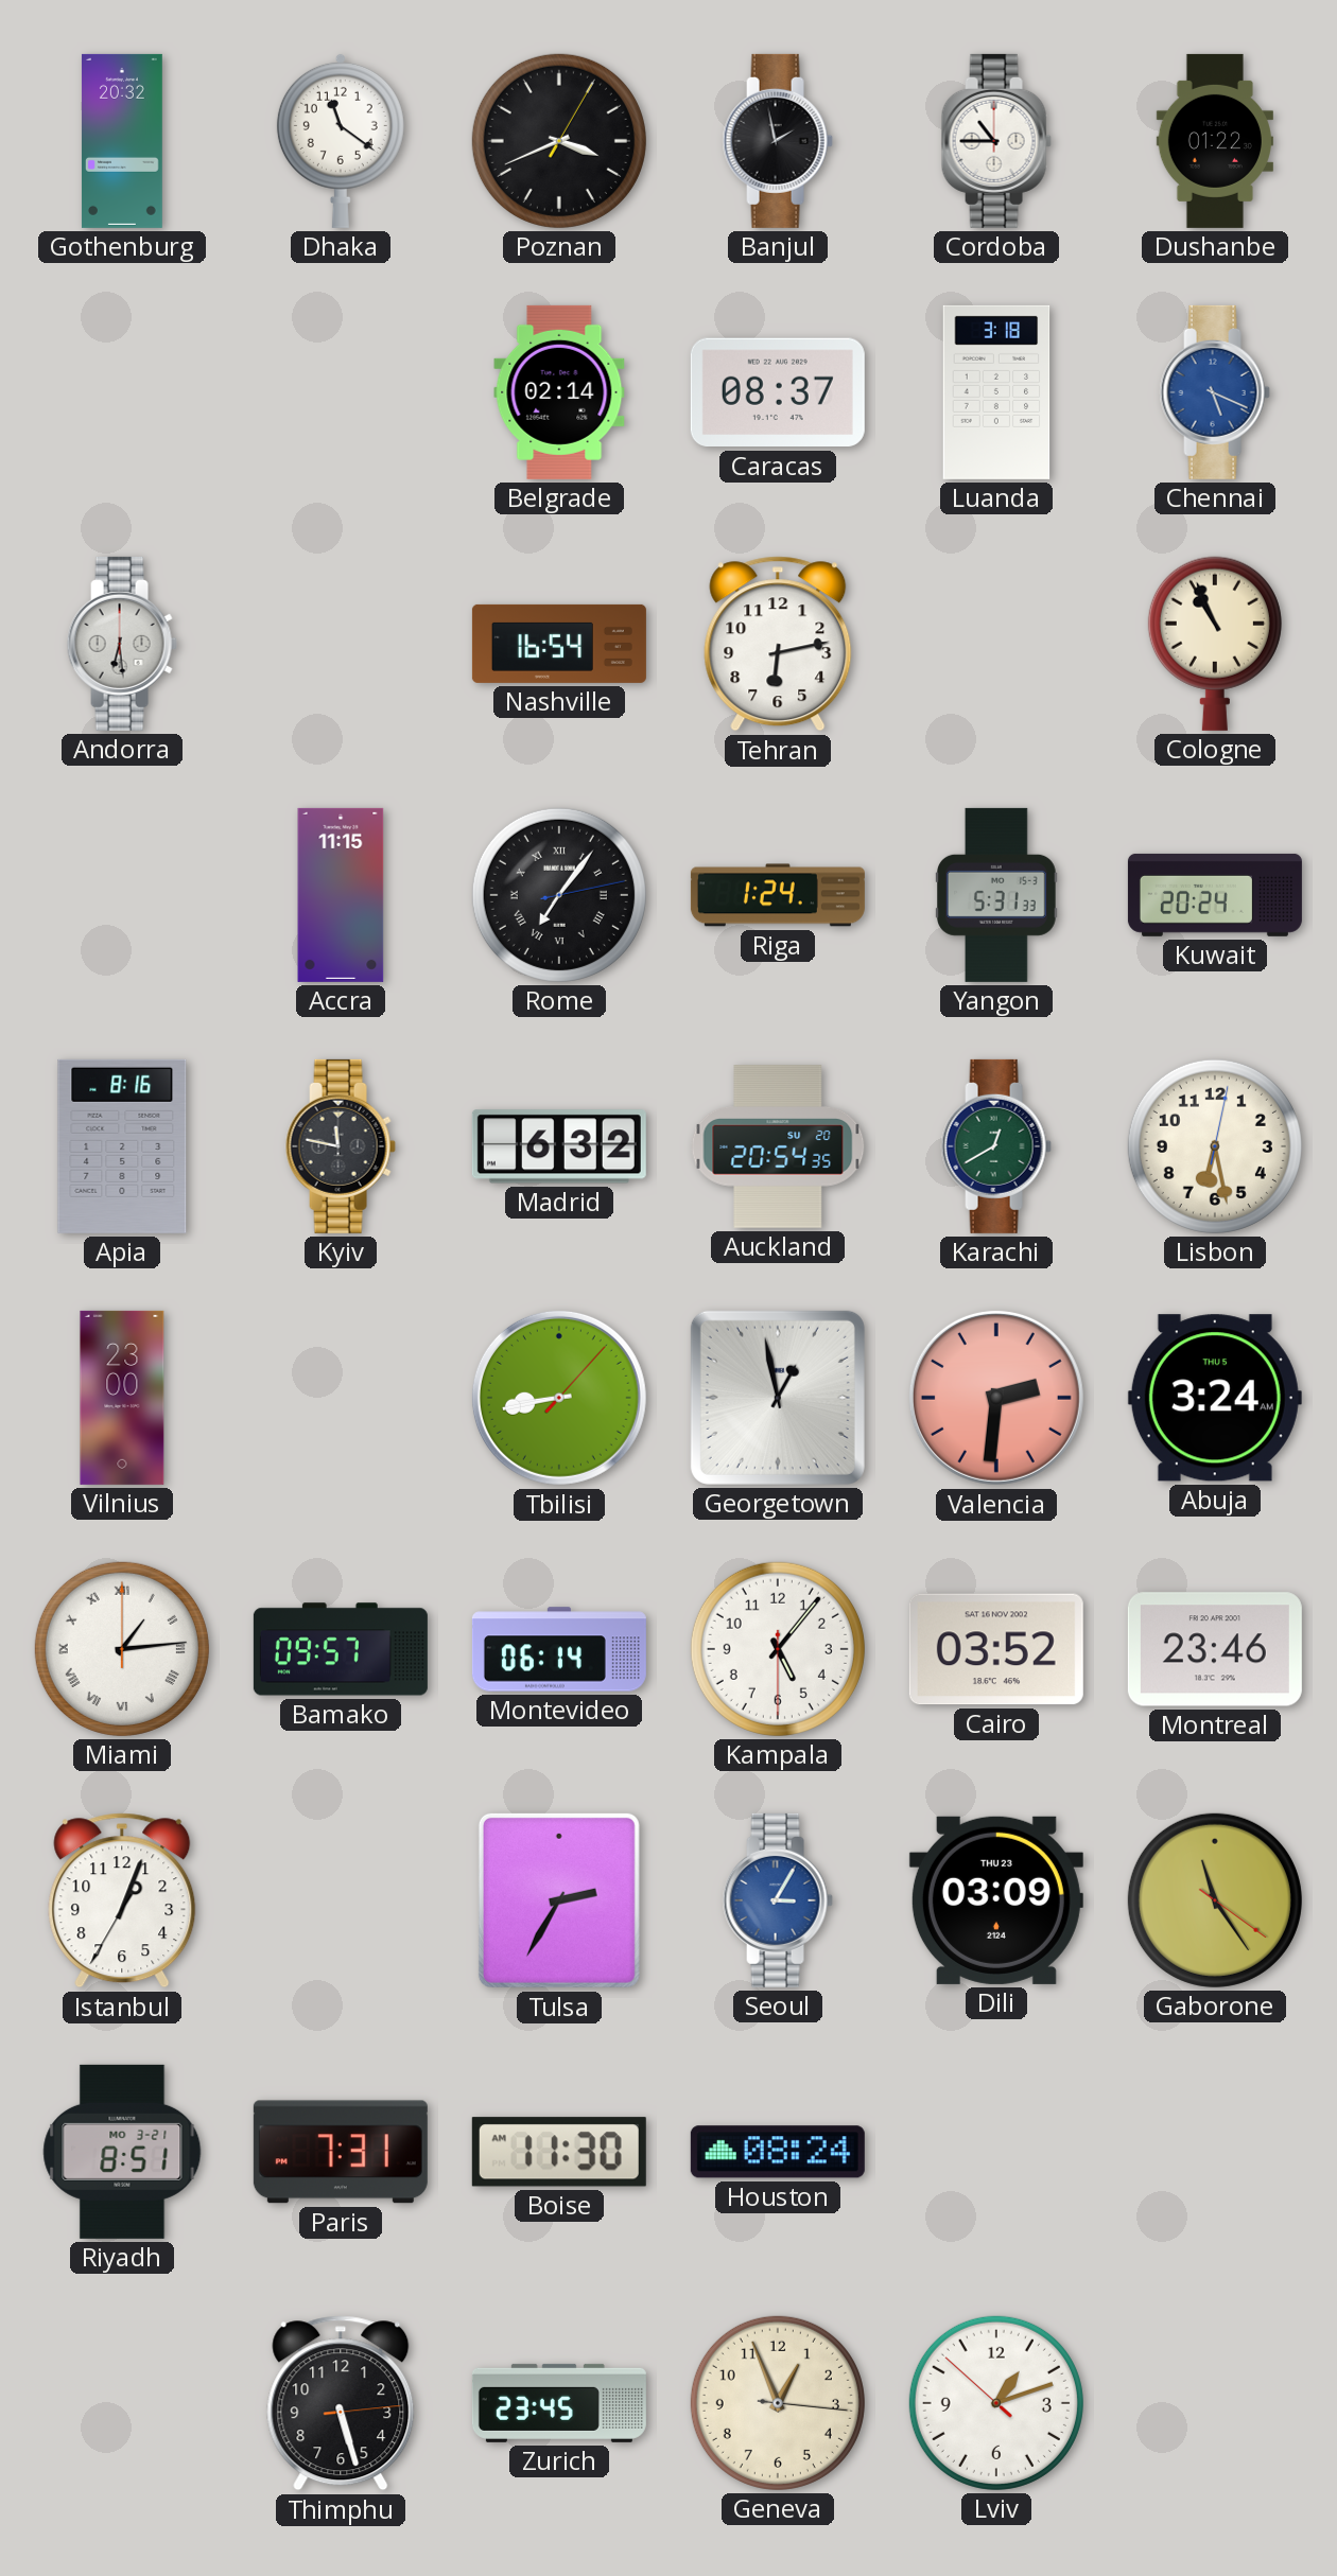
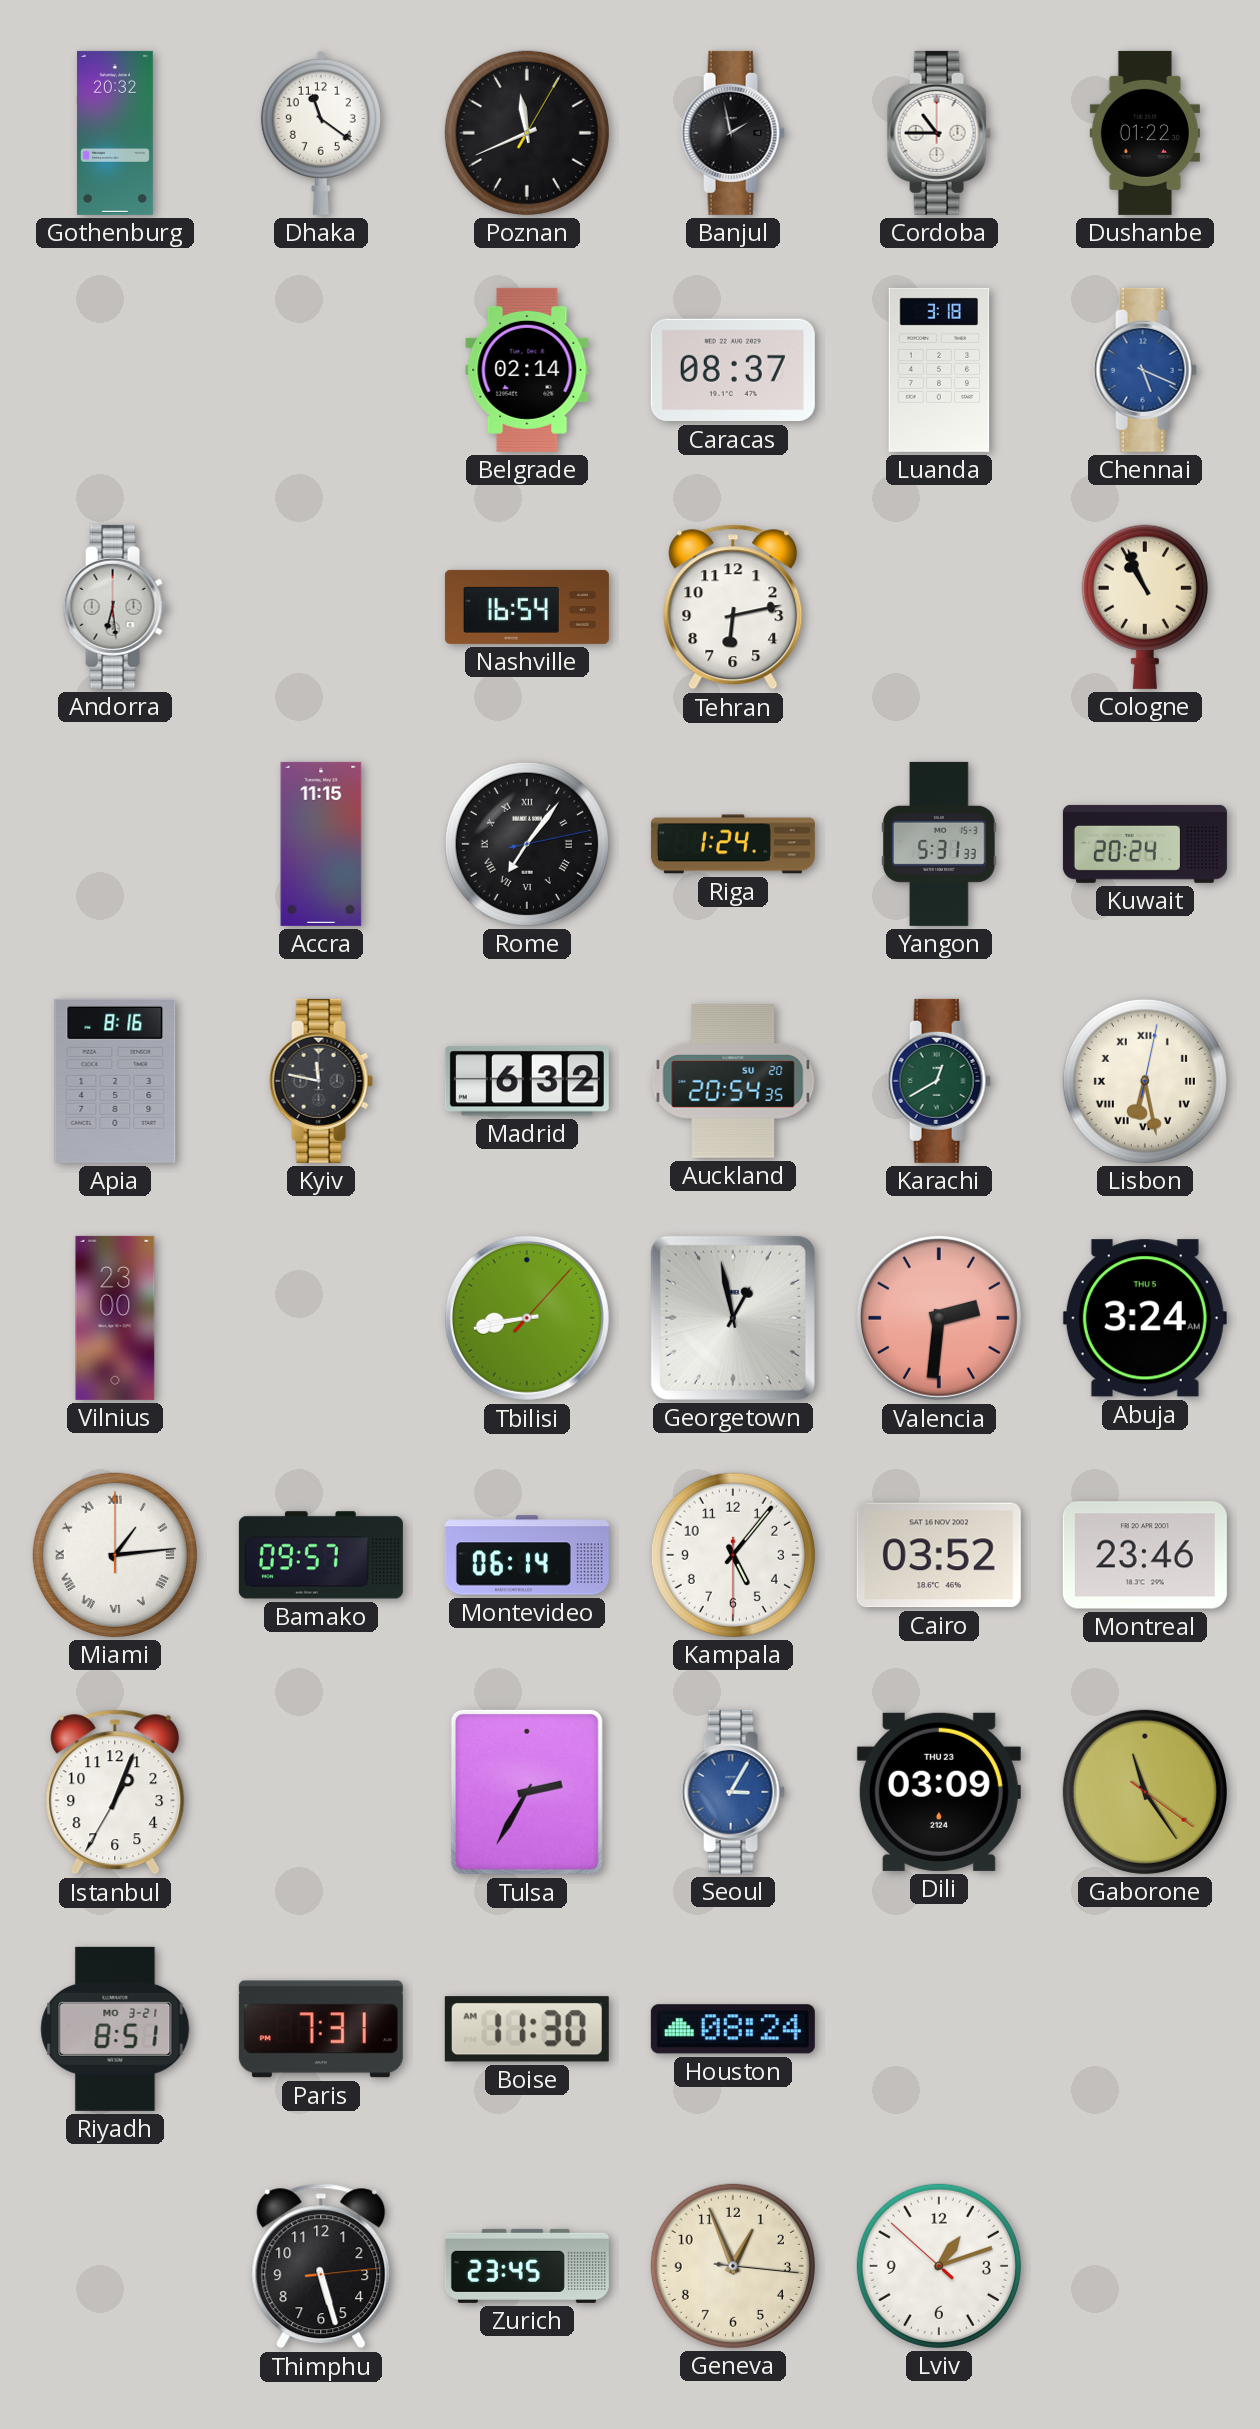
Poznan: 3:41 -> 11:41 (527, 133)
Lisbon numerals: Arabic -> Roman (1145, 1081)
